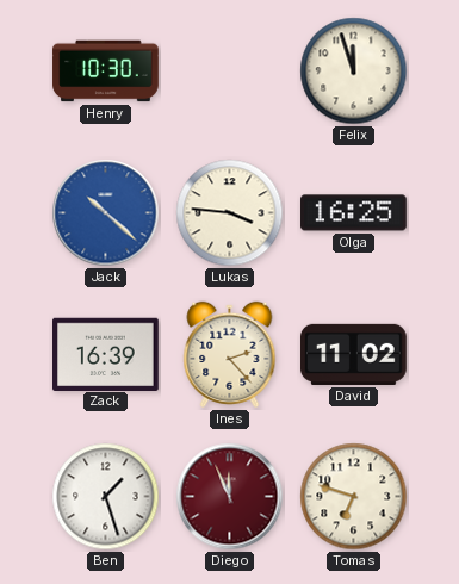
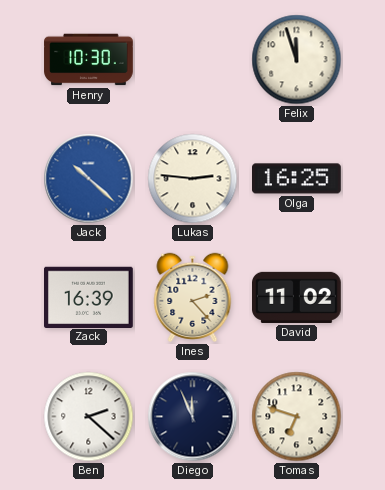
Lukas: 3:46 -> 2:46 (193, 179)
Ben: 1:27 -> 2:22 (89, 417)
Diego dial: burgundy -> navy (193, 417)
